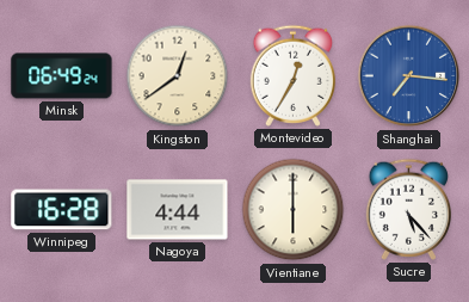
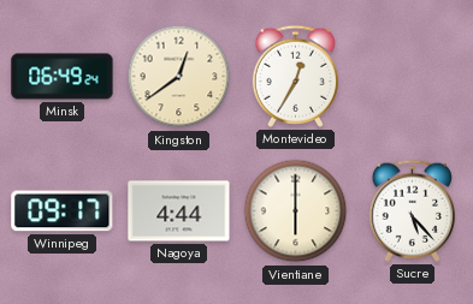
Shanghai: 7:16 -> none (409, 76)
Winnipeg: 16:28 -> 09:17 (63, 211)
